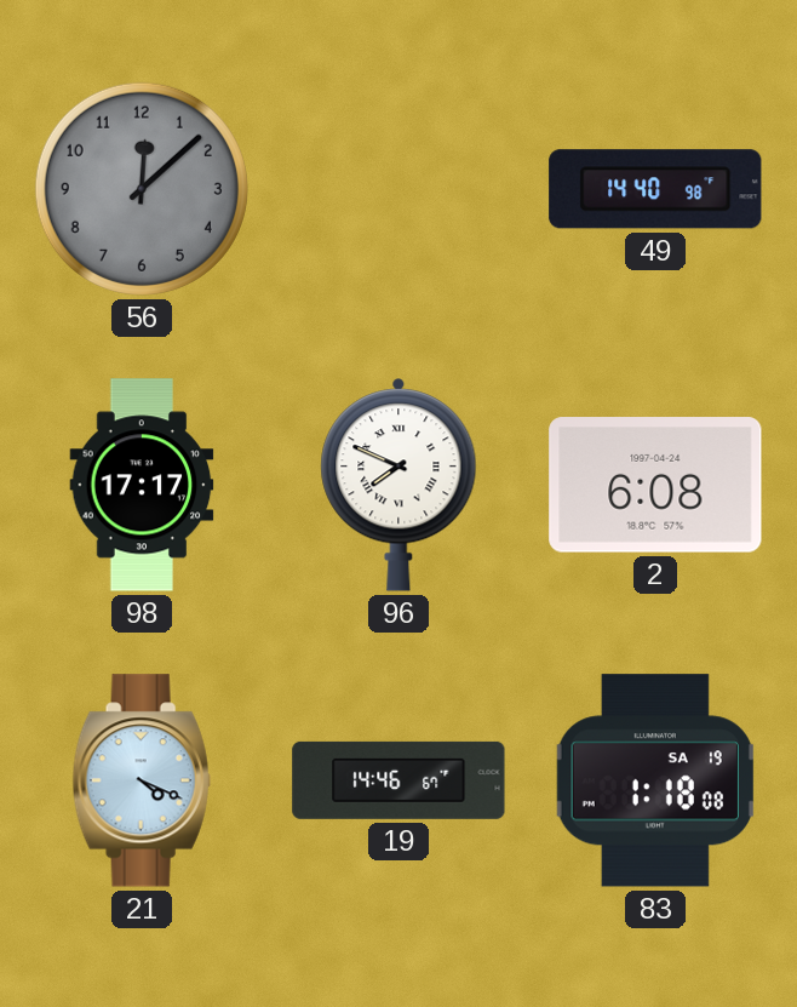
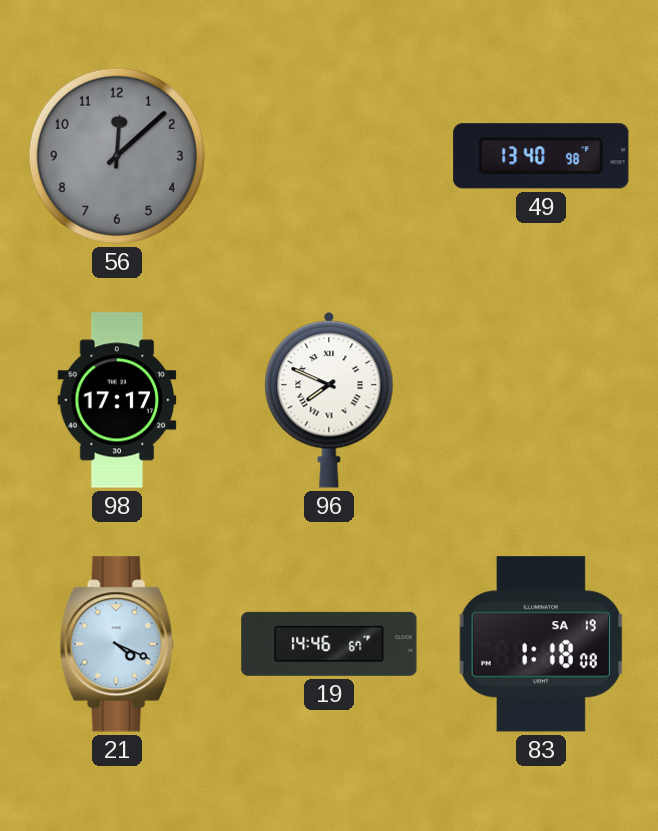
49: 14:40 -> 13:40 (541, 156)
2: 6:08 -> none (655, 485)
